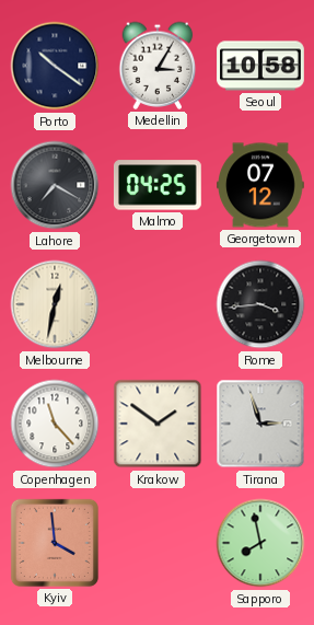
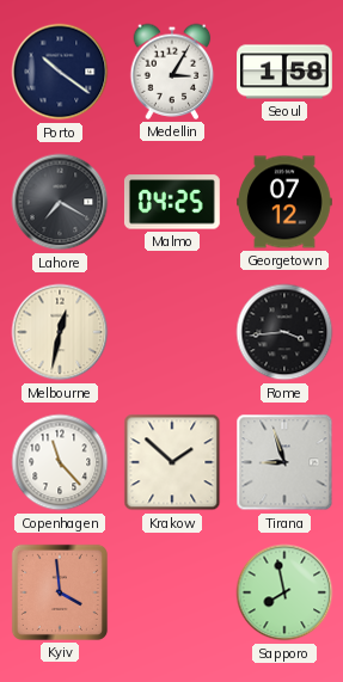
Seoul: 10:58 -> 1:58 (284, 72)
Krakow: 1:51 -> 1:52 (172, 462)
Tirana: 2:57 -> 8:57 (284, 462)
